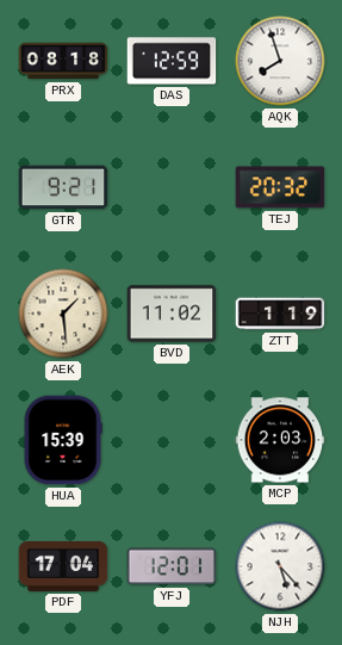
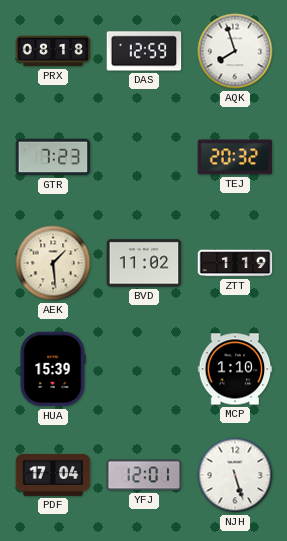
GTR: 9:21 -> 7:23 (53, 157)
MCP: 2:03 -> 1:10 (235, 369)
NJH: 5:23 -> 5:27 (235, 475)
